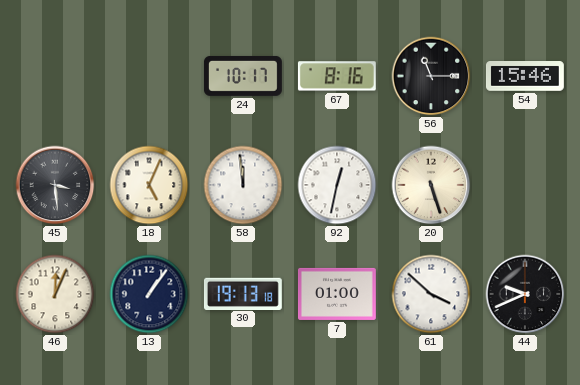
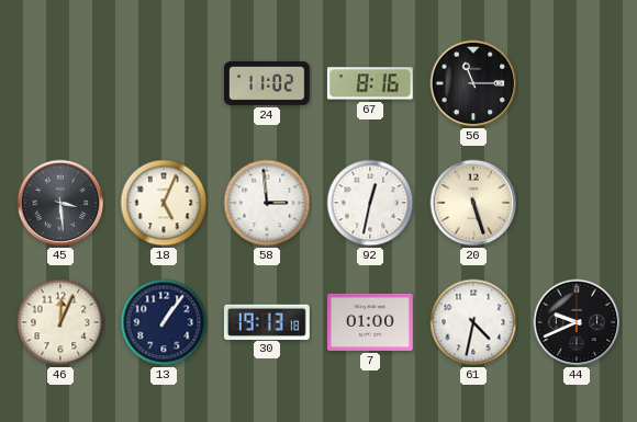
24: 10:17 -> 11:02 (267, 83)
54: 15:46 -> none (525, 77)
58: 11:59 -> 2:59 (267, 203)
61: 3:52 -> 4:32 (473, 322)
